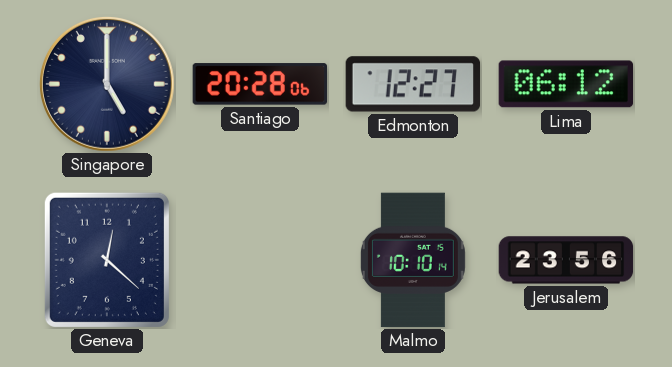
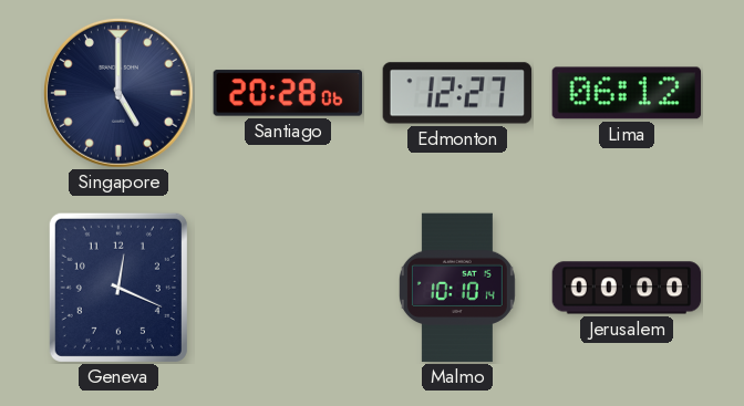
Geneva: 12:22 -> 12:19 (118, 288)
Jerusalem: 23:56 -> 00:00 (627, 288)
